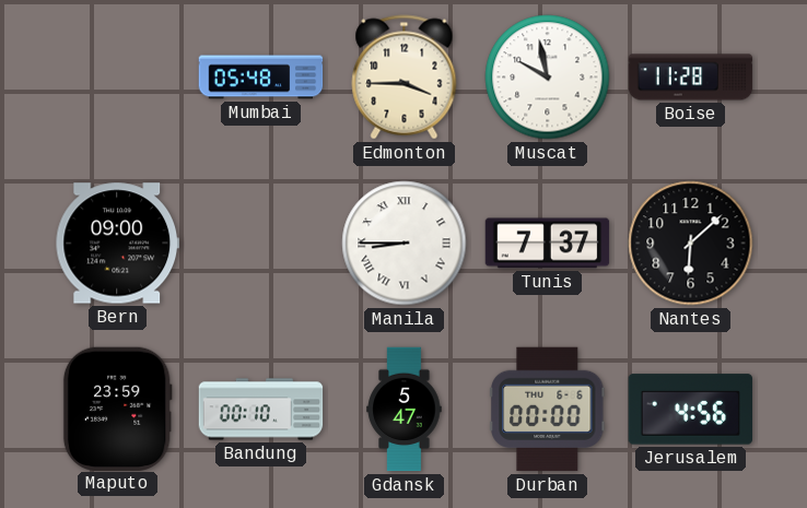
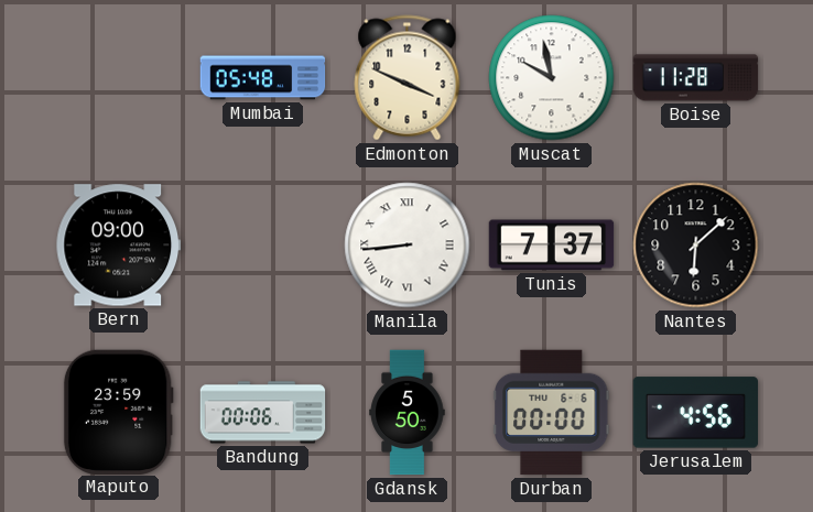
Edmonton: 3:45 -> 3:49 (408, 78)
Manila: 8:45 -> 8:44 (408, 246)
Bandung: 00:10 -> 00:06 (263, 413)
Gdansk: 5:47 -> 5:50 (408, 413)
